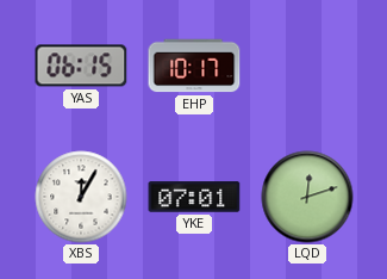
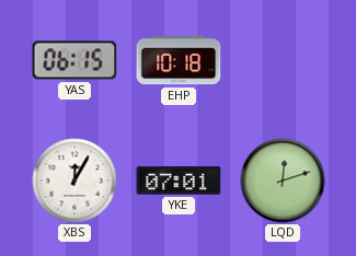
EHP: 10:17 -> 10:18 (179, 60)
